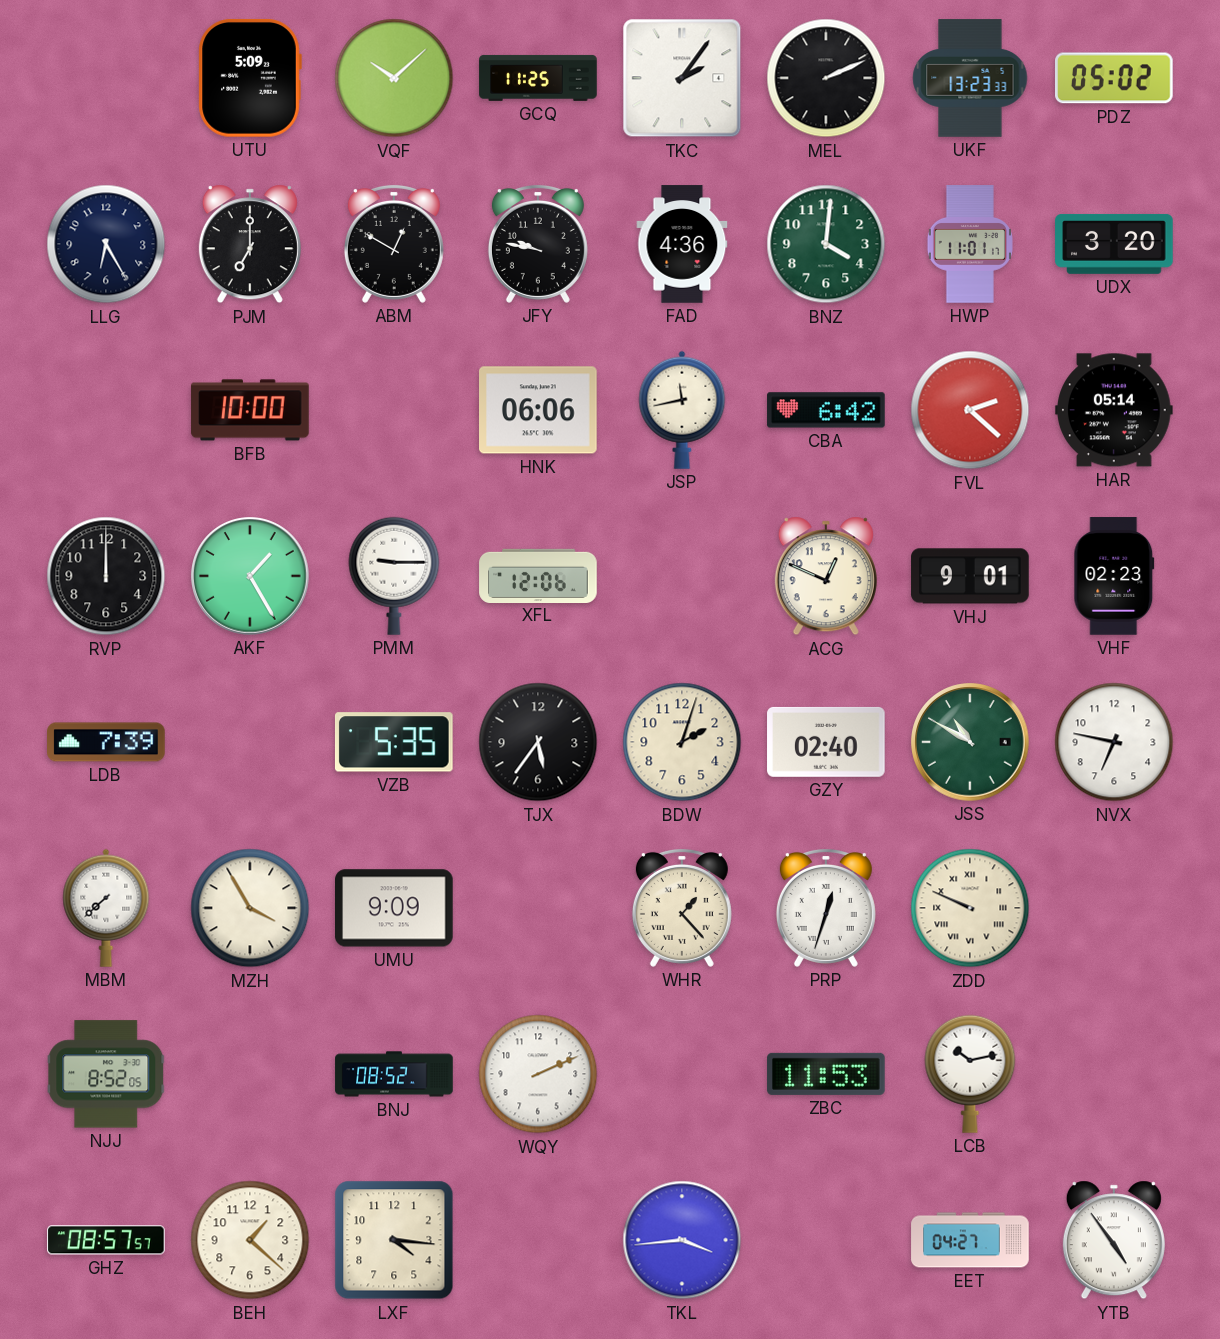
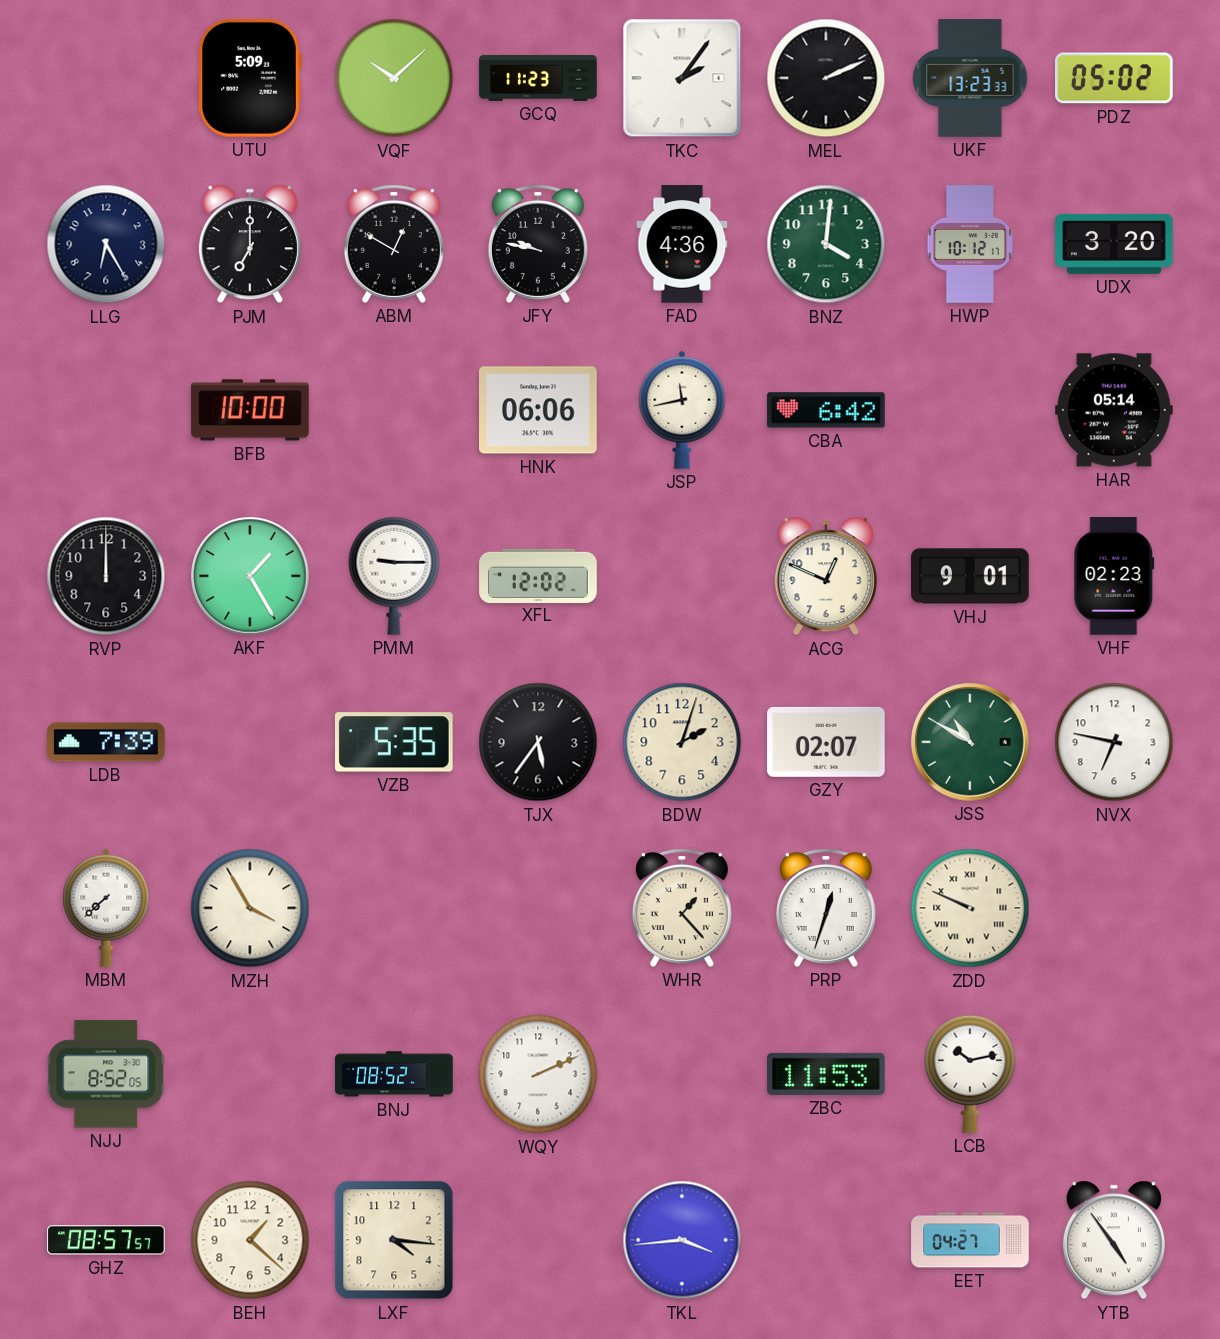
GCQ: 11:25 -> 11:23 (538, 78)
HWP: 11:01 -> 10:12 (970, 244)
FVL: 2:22 -> none (970, 410)
XFL: 12:06 -> 12:02 (538, 575)
GZY: 02:40 -> 02:07 (826, 742)
UMU: 9:09 -> none (395, 908)
